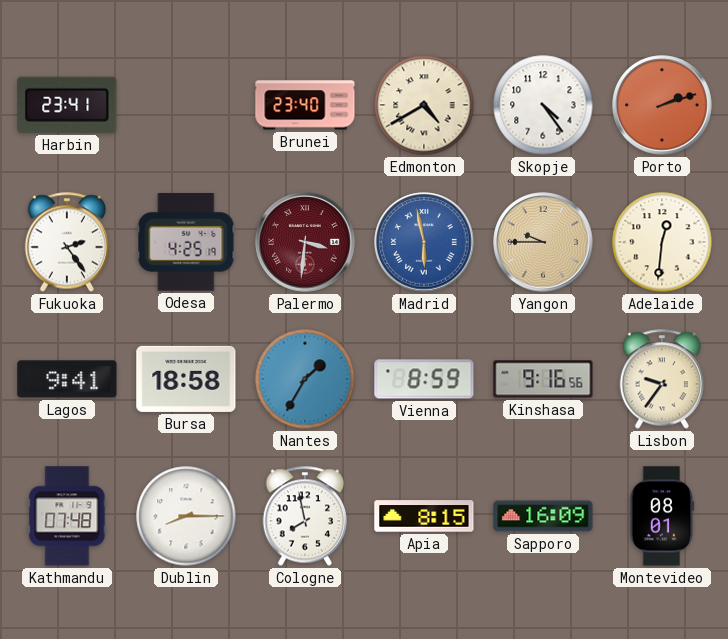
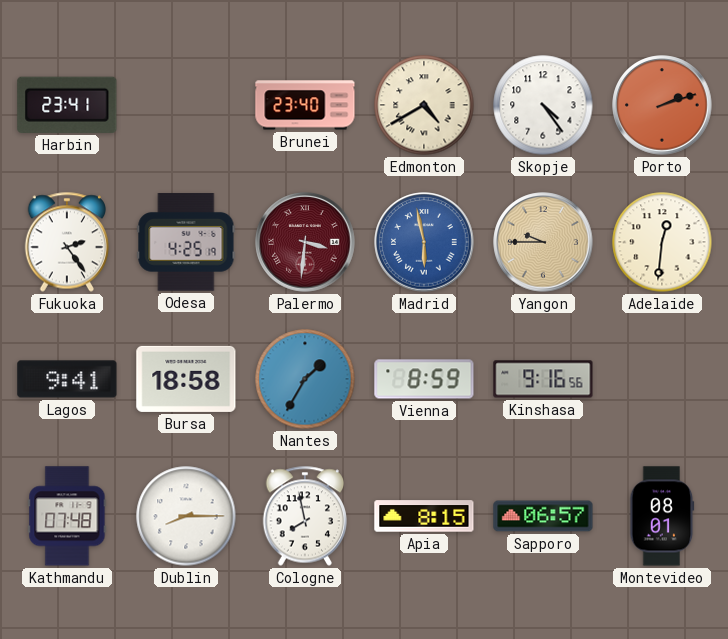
Lisbon: 9:36 -> none (662, 379)
Sapporo: 16:09 -> 06:57 (543, 516)
